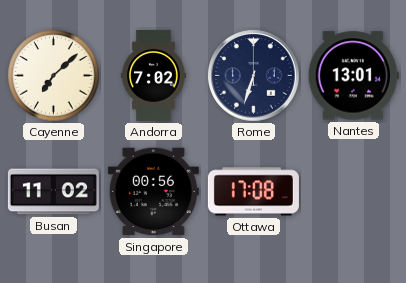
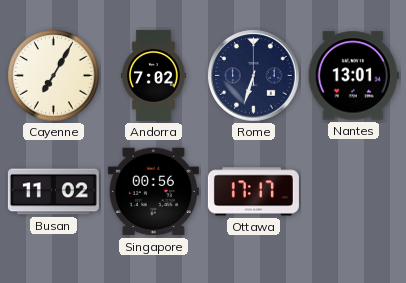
Cayenne: 7:08 -> 7:05 (54, 76)
Ottawa: 17:08 -> 17:17 (253, 192)
